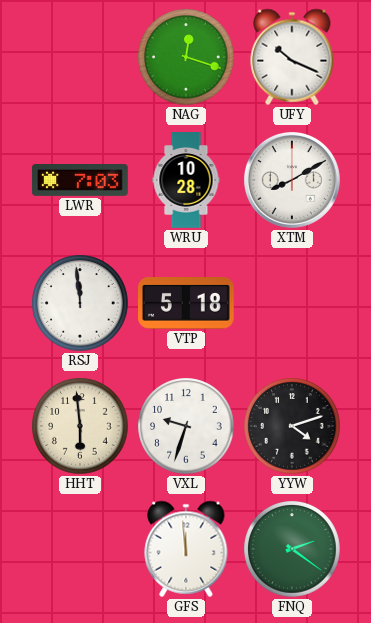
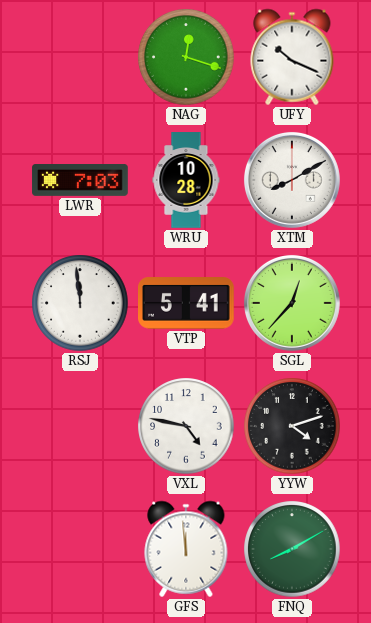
VTP: 5:18 -> 5:41 (187, 303)
SGL: none -> 12:37 (292, 303)
HHT: 5:59 -> none (80, 426)
VXL: 9:33 -> 4:47 (186, 426)
FNQ: 2:21 -> 8:10 (292, 549)
